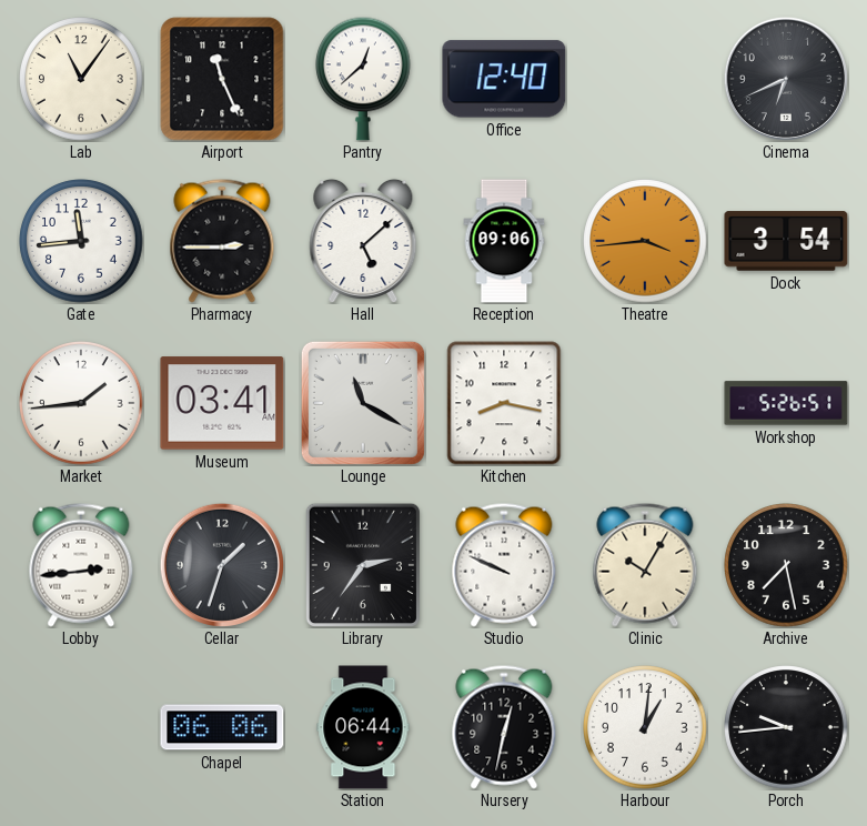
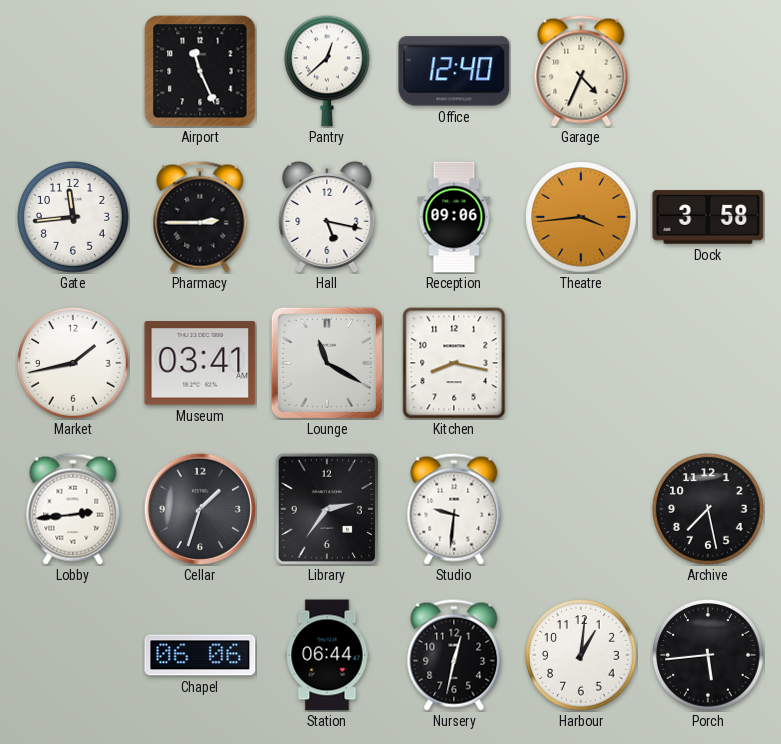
Lab: 11:06 -> none (81, 79)
Garage: none -> 4:34 (581, 71)
Cinema: 6:41 -> none (786, 79)
Hall: 5:08 -> 5:17 (327, 216)
Dock: 3:54 -> 3:58 (708, 217)
Market: 1:44 -> 1:43 (73, 363)
Workshop: 5:26 -> none (786, 403)
Studio: 9:49 -> 9:31 (454, 509)
Clinic: 10:05 -> none (645, 565)
Porch: 9:44 -> 5:44 (708, 655)
